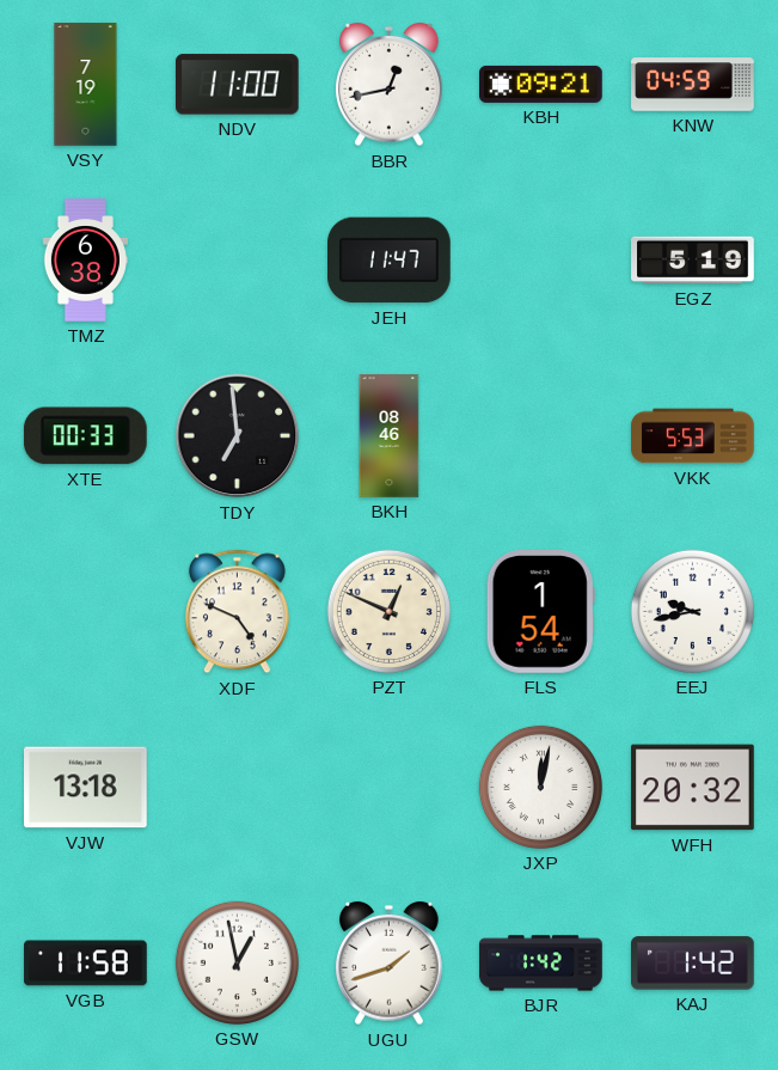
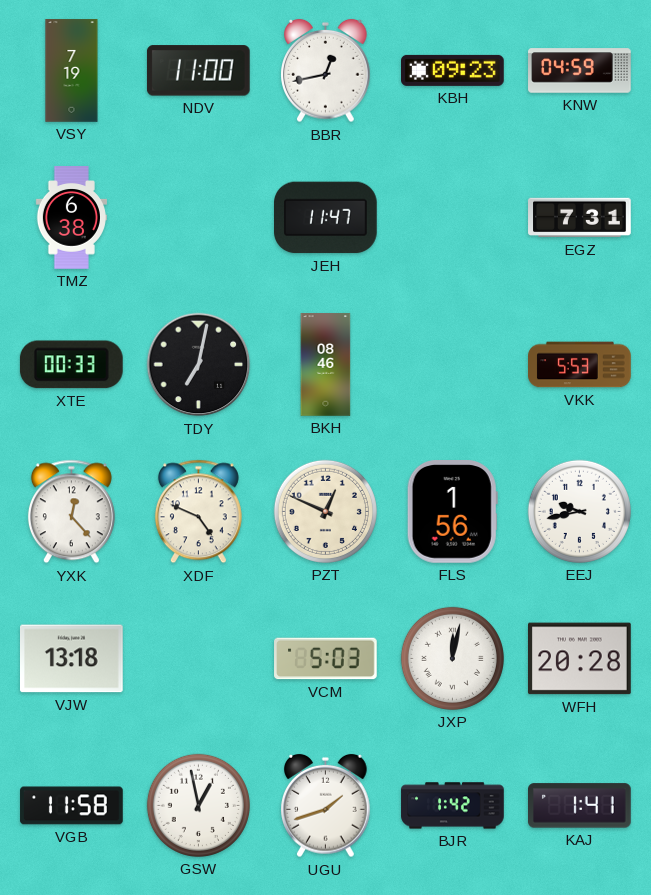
KBH: 09:21 -> 09:23 (453, 70)
EGZ: 5:19 -> 7:31 (580, 218)
TDY: 6:59 -> 7:02 (199, 365)
YXK: none -> 12:23 (71, 512)
FLS: 1:54 -> 1:56 (452, 512)
VCM: none -> 5:03 (326, 659)
WFH: 20:32 -> 20:28 (580, 659)
KAJ: 1:42 -> 1:41 (580, 806)
